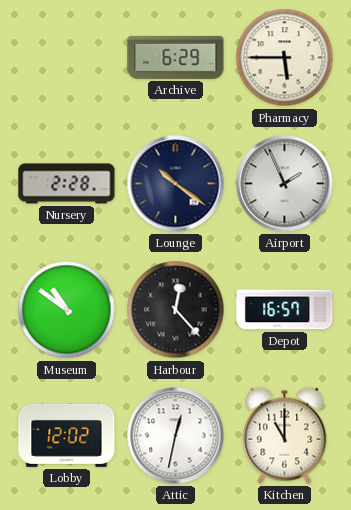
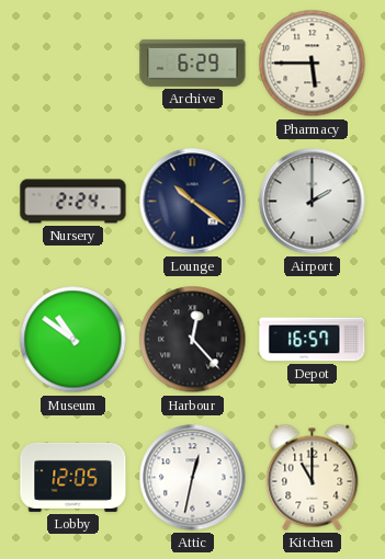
Nursery: 2:28 -> 2:24 (73, 202)
Airport: 1:56 -> 2:00 (313, 202)
Lobby: 12:02 -> 12:05 (73, 477)
